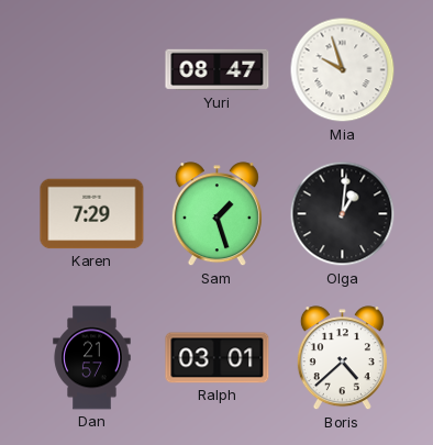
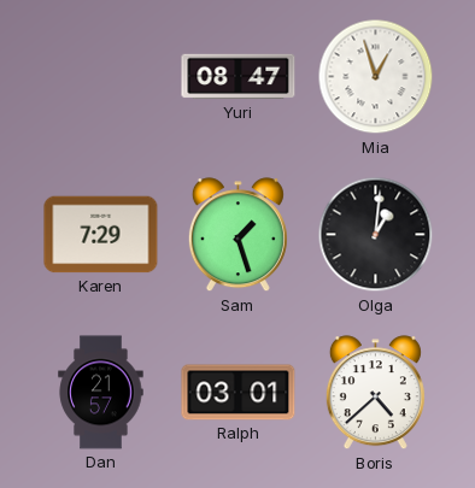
Mia: 9:57 -> 12:57 (376, 77)
